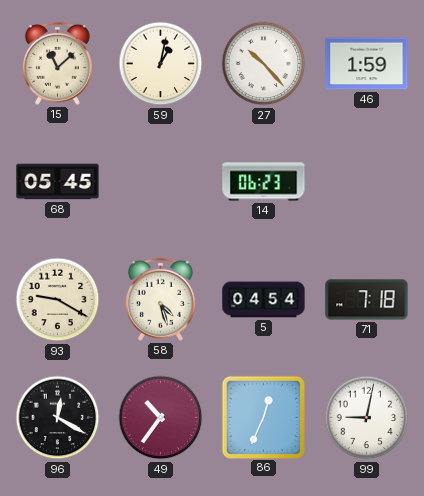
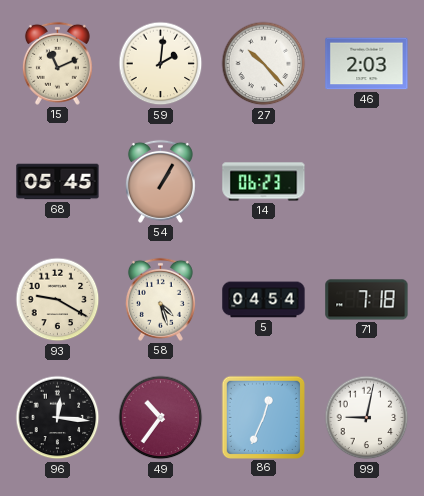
15: 11:08 -> 11:11 (57, 63)
59: 1:02 -> 2:01 (161, 64)
46: 1:59 -> 2:03 (367, 64)
54: none -> 1:05 (160, 181)
96: 12:20 -> 12:16 (58, 418)
